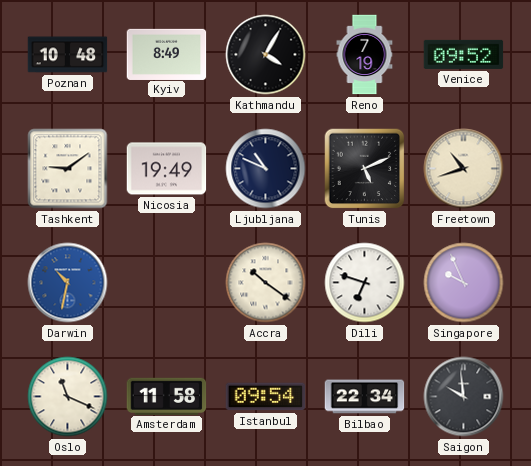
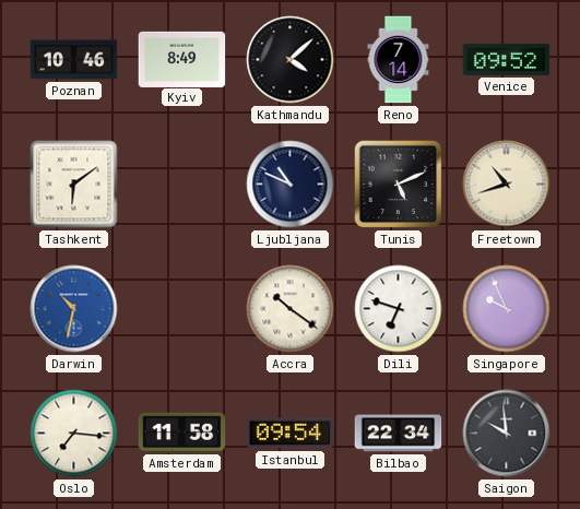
Poznan: 10:48 -> 10:46 (74, 60)
Kathmandu: 4:05 -> 4:08 (291, 60)
Reno: 7:19 -> 7:14 (399, 60)
Tashkent: 9:09 -> 6:09 (74, 185)
Nicosia: 19:49 -> none (167, 169)
Oslo: 11:19 -> 7:16 (74, 434)
